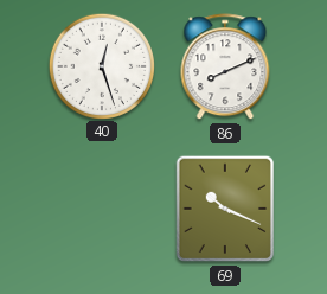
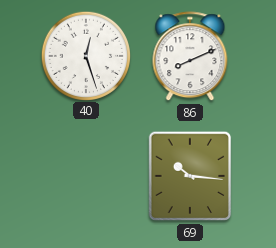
69: 10:19 -> 10:16 (190, 176)
